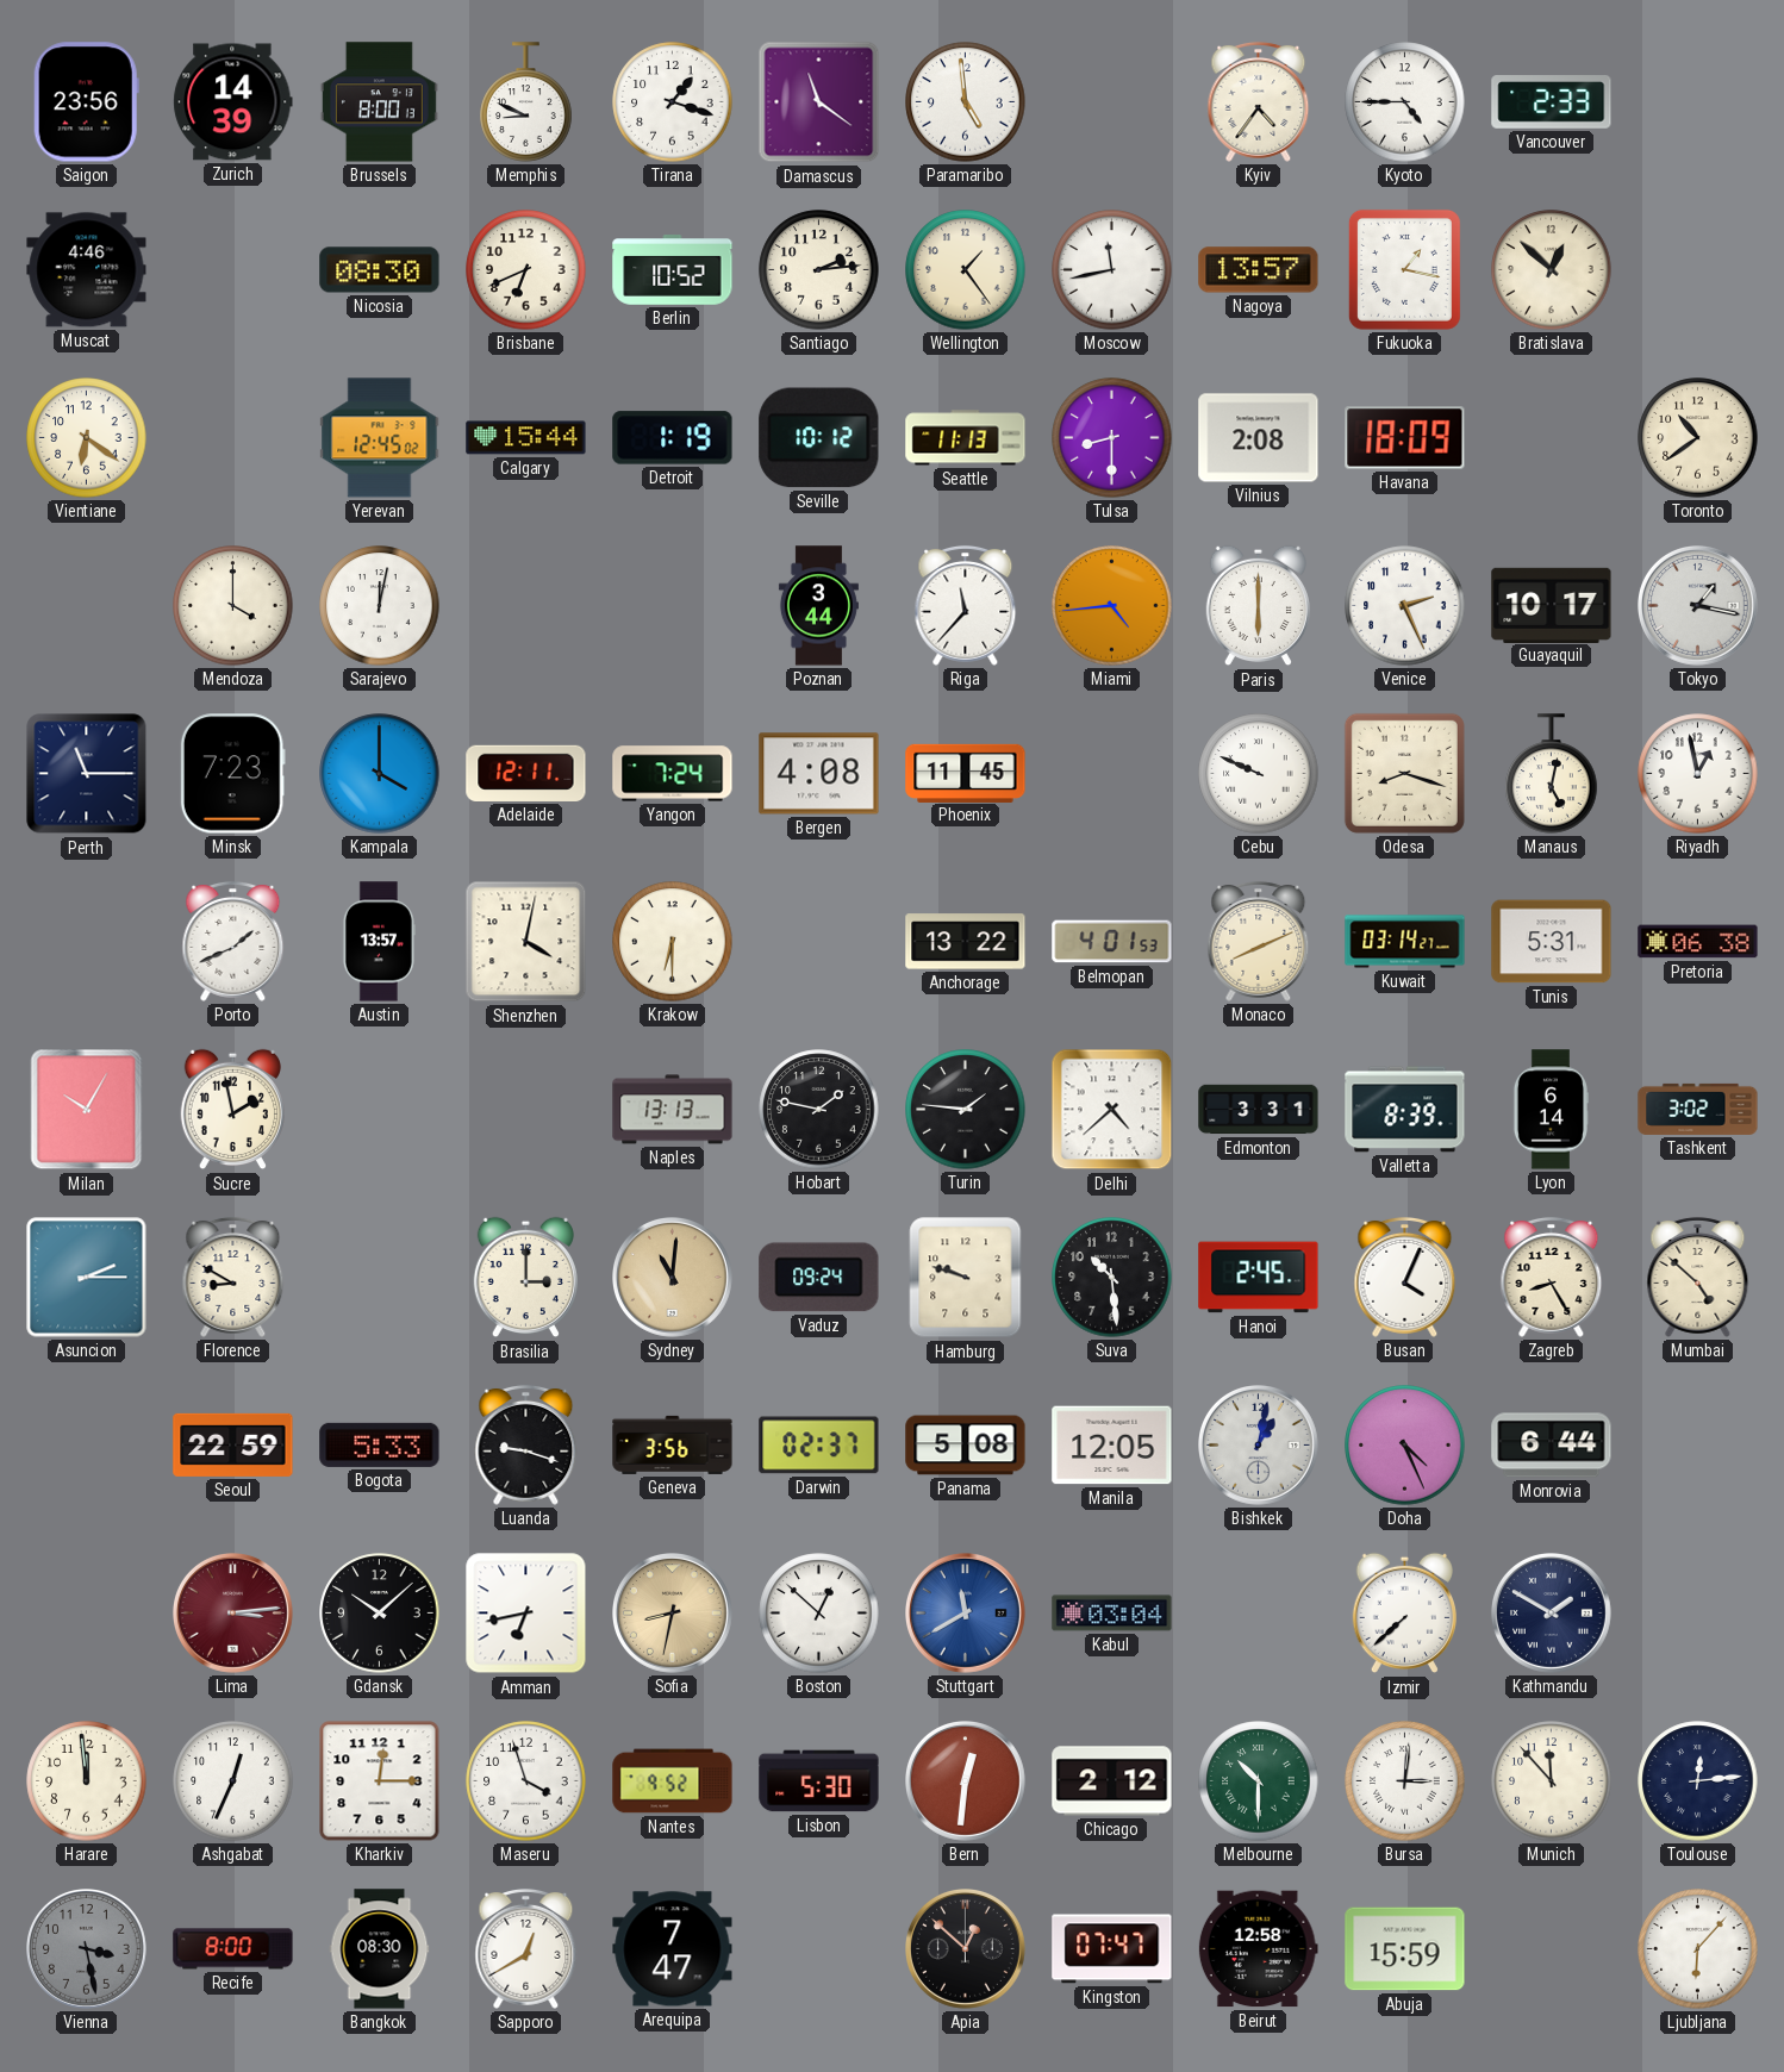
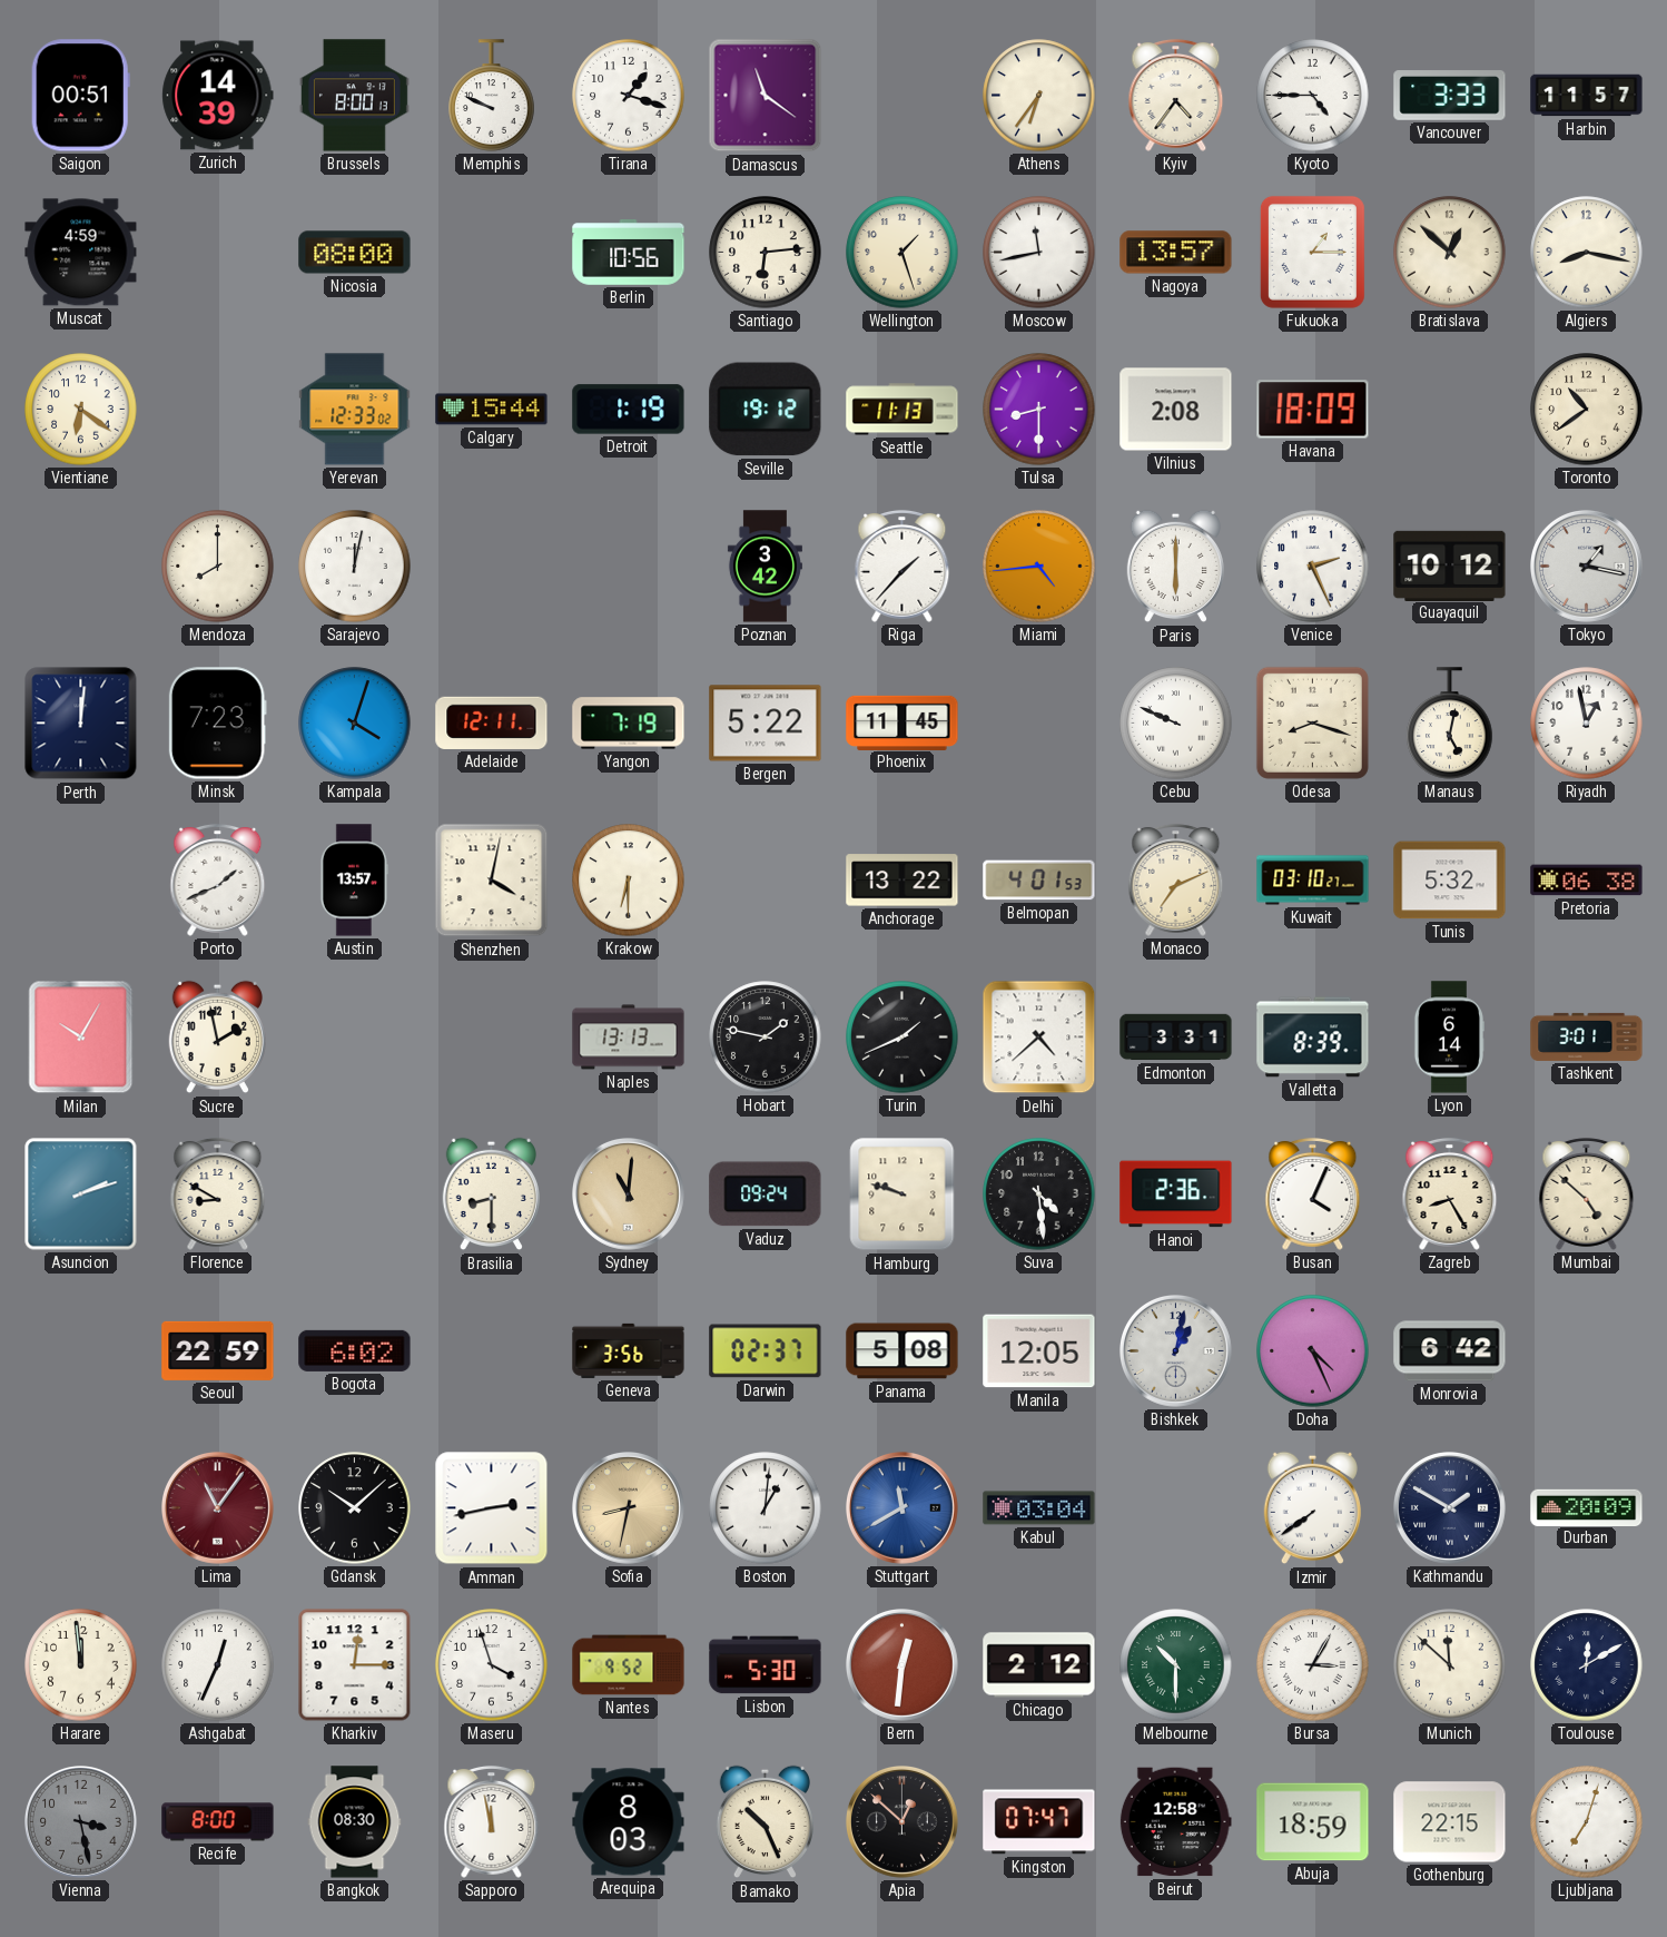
Saigon: 23:56 -> 00:51 (80, 96)
Memphis: 8:49 -> 9:49 (492, 96)
Paramaribo: 4:59 -> none (966, 102)
Athens: none -> 6:36 (1039, 96)
Vancouver: 2:33 -> 3:33 (1450, 96)
Harbin: none -> 11:57 (1587, 96)
Muscat: 4:46 -> 4:59 (81, 253)
Nicosia: 08:30 -> 08:00 (355, 253)
Brisbane: 6:41 -> none (526, 270)
Berlin: 10:52 -> 10:56 (629, 253)
Santiago: 2:14 -> 6:14 (766, 253)
Wellington: 1:24 -> 1:27 (902, 253)
Fukuoka: 1:17 -> 1:15 (1312, 252)
Algiers: none -> 8:17 (1587, 253)
Yerevan: 12:45 -> 12:33 (355, 410)
Seville: 10:12 -> 19:12 (766, 410)
Mendoza: 4:00 -> 8:00 (218, 567)
Poznan: 3:44 -> 3:42 (765, 567)
Riga: 11:37 -> 1:37 (902, 566)
Guayaquil: 10:17 -> 10:12 (1450, 566)
Perth: 11:15 -> 12:01 (81, 724)
Kampala: 4:00 -> 4:03 (355, 724)
Yangon: 7:24 -> 7:19 (629, 724)
Bergen: 4:08 -> 5:22 (766, 724)
Monaco: 8:11 -> 7:11 (1176, 879)
Kuwait: 03:14 -> 03:10 (1313, 881)
Tunis: 5:31 -> 5:32 (1450, 881)
Turin: 1:46 -> 1:41 (902, 1038)
Tashkent: 3:02 -> 3:01 (1587, 1036)
Asuncion: 2:15 -> 2:12 (81, 1194)
Brasilia: 3:00 -> 8:30 (491, 1194)
Suva: 10:29 -> 4:29 (1039, 1194)
Hanoi: 2:45 -> 2:36 (1176, 1194)
Bogota: 5:33 -> 6:02 (355, 1350)
Luanda: 9:18 -> none (526, 1444)
Monrovia: 6:44 -> 6:42 (1450, 1351)
Lima: 3:14 -> 11:06 (218, 1508)
Amman: 6:43 -> 2:43 (492, 1508)
Boston: 12:52 -> 1:01 (766, 1508)
Izmir: 7:38 -> 7:39 (1312, 1508)
Durban: none -> 20:09 (1587, 1507)
Bursa: 3:01 -> 3:05 (1313, 1665)
Munich: 11:53 -> 11:52 (1450, 1665)
Toulouse: 12:14 -> 12:10 (1587, 1665)
Sapporo: 12:40 -> 11:58 (492, 1821)
Arequipa: 7:47 -> 8:03 (629, 1822)
Bamako: none -> 10:26 (765, 1822)
Abuja: 15:59 -> 18:59 (1313, 1822)
Gothenburg: none -> 22:15 (1450, 1822)
Ljubljana: 6:07 -> 7:03 (1587, 1822)
